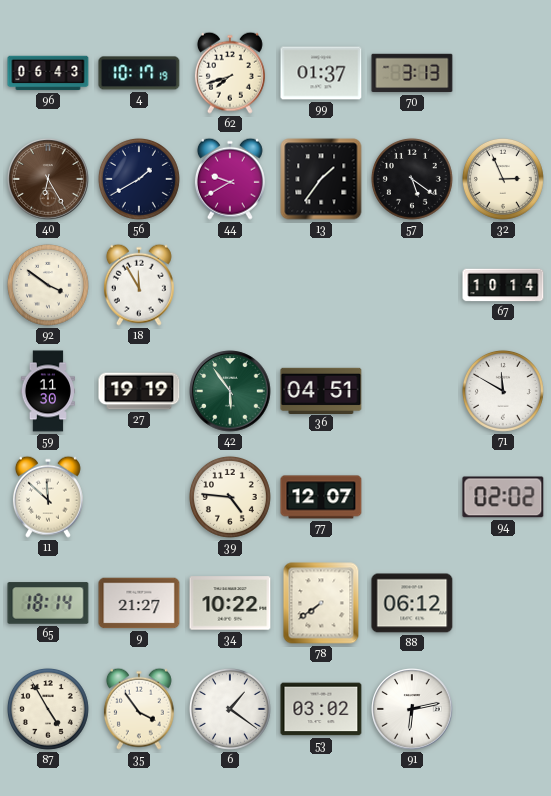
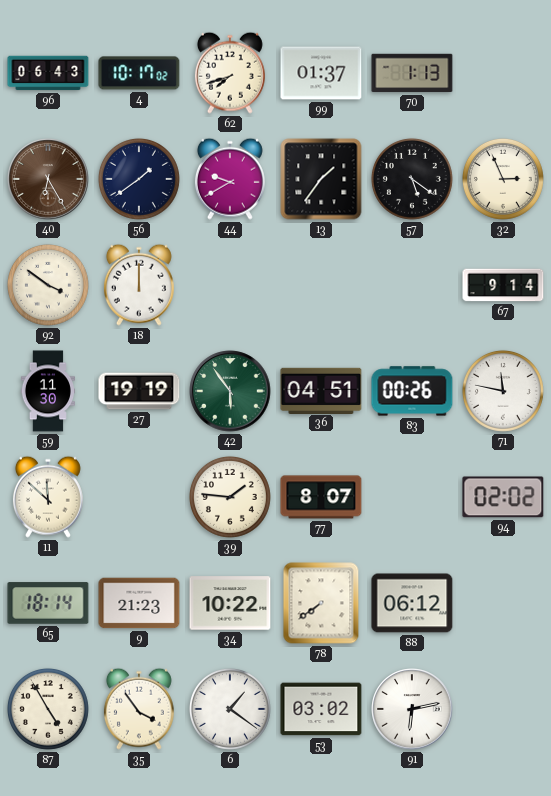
4: 10:17:19 -> 10:17:02 (139, 73)
70: 3:13 -> 1:13 (412, 73)
56: 1:40 -> 1:39 (139, 179)
18: 11:55 -> 12:00 (139, 285)
67: 10:14 -> 9:14 (503, 285)
83: none -> 00:26 (412, 391)
71: 11:50 -> 11:47 (503, 391)
39: 4:46 -> 1:46 (230, 497)
77: 12:07 -> 8:07 (321, 497)
9: 21:27 -> 21:23 (139, 603)
